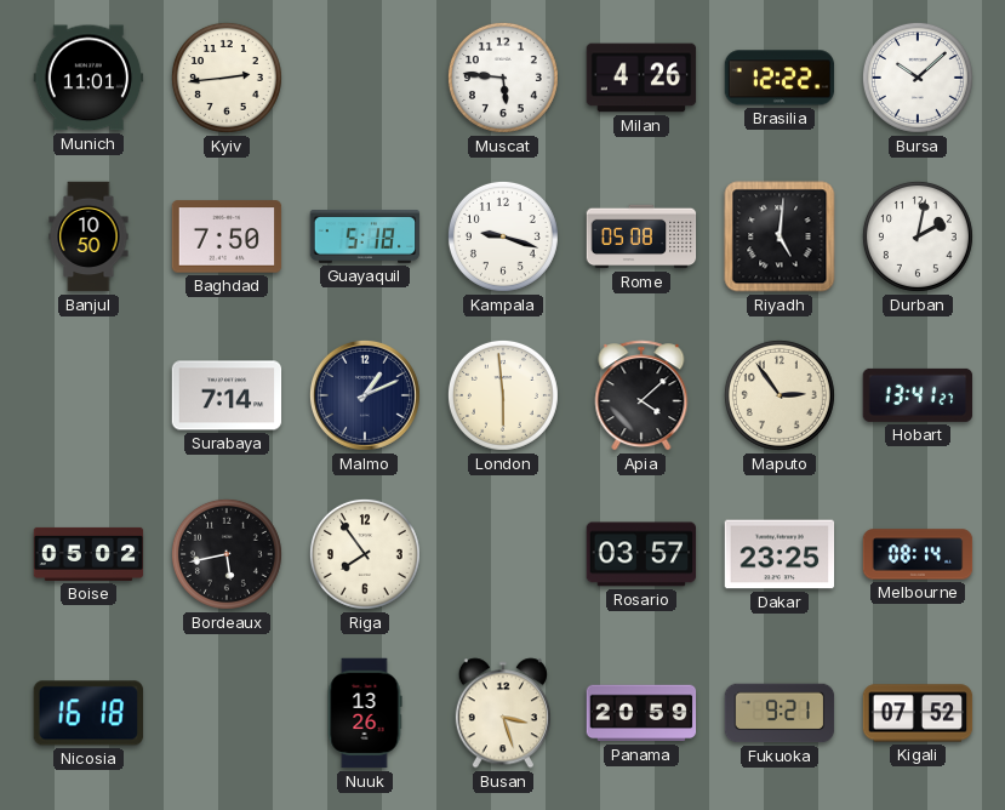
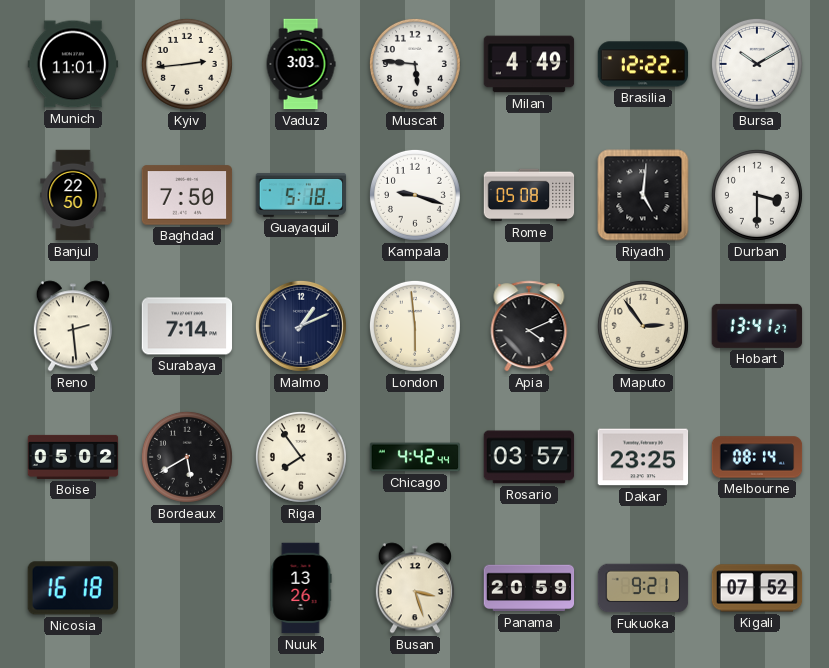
Vaduz: none -> 3:03 (301, 64)
Milan: 4:26 -> 4:49 (529, 64)
Bursa: 10:08 -> 10:10 (757, 64)
Banjul: 10:50 -> 22:50 (73, 195)
Durban: 2:02 -> 3:30 (757, 195)
Reno: none -> 2:29 (73, 326)
Apia: 4:08 -> 4:11 (529, 326)
Bordeaux: 5:43 -> 5:40 (187, 457)
Chicago: none -> 4:42 (415, 457)
